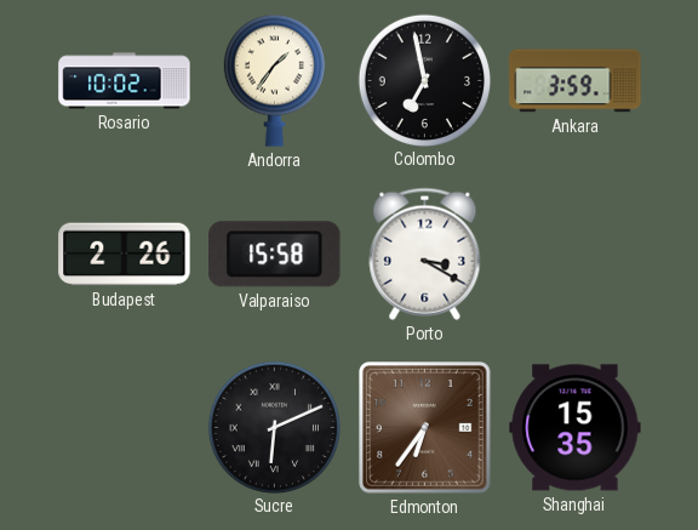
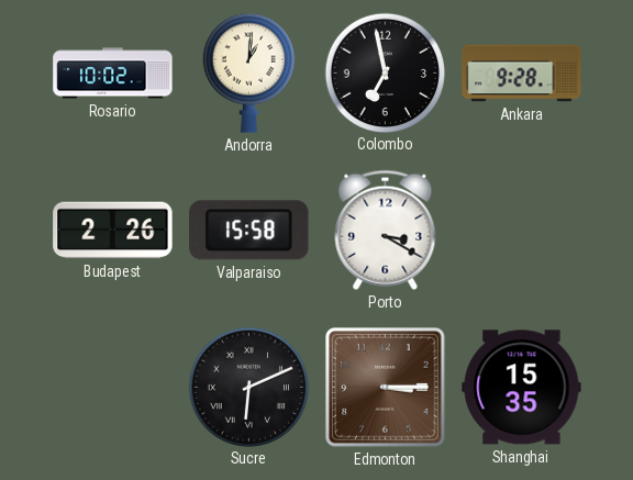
Andorra: 1:36 -> 1:01 (248, 72)
Ankara: 3:59 -> 9:28 (522, 74)
Edmonton: 6:36 -> 3:15 (386, 388)
